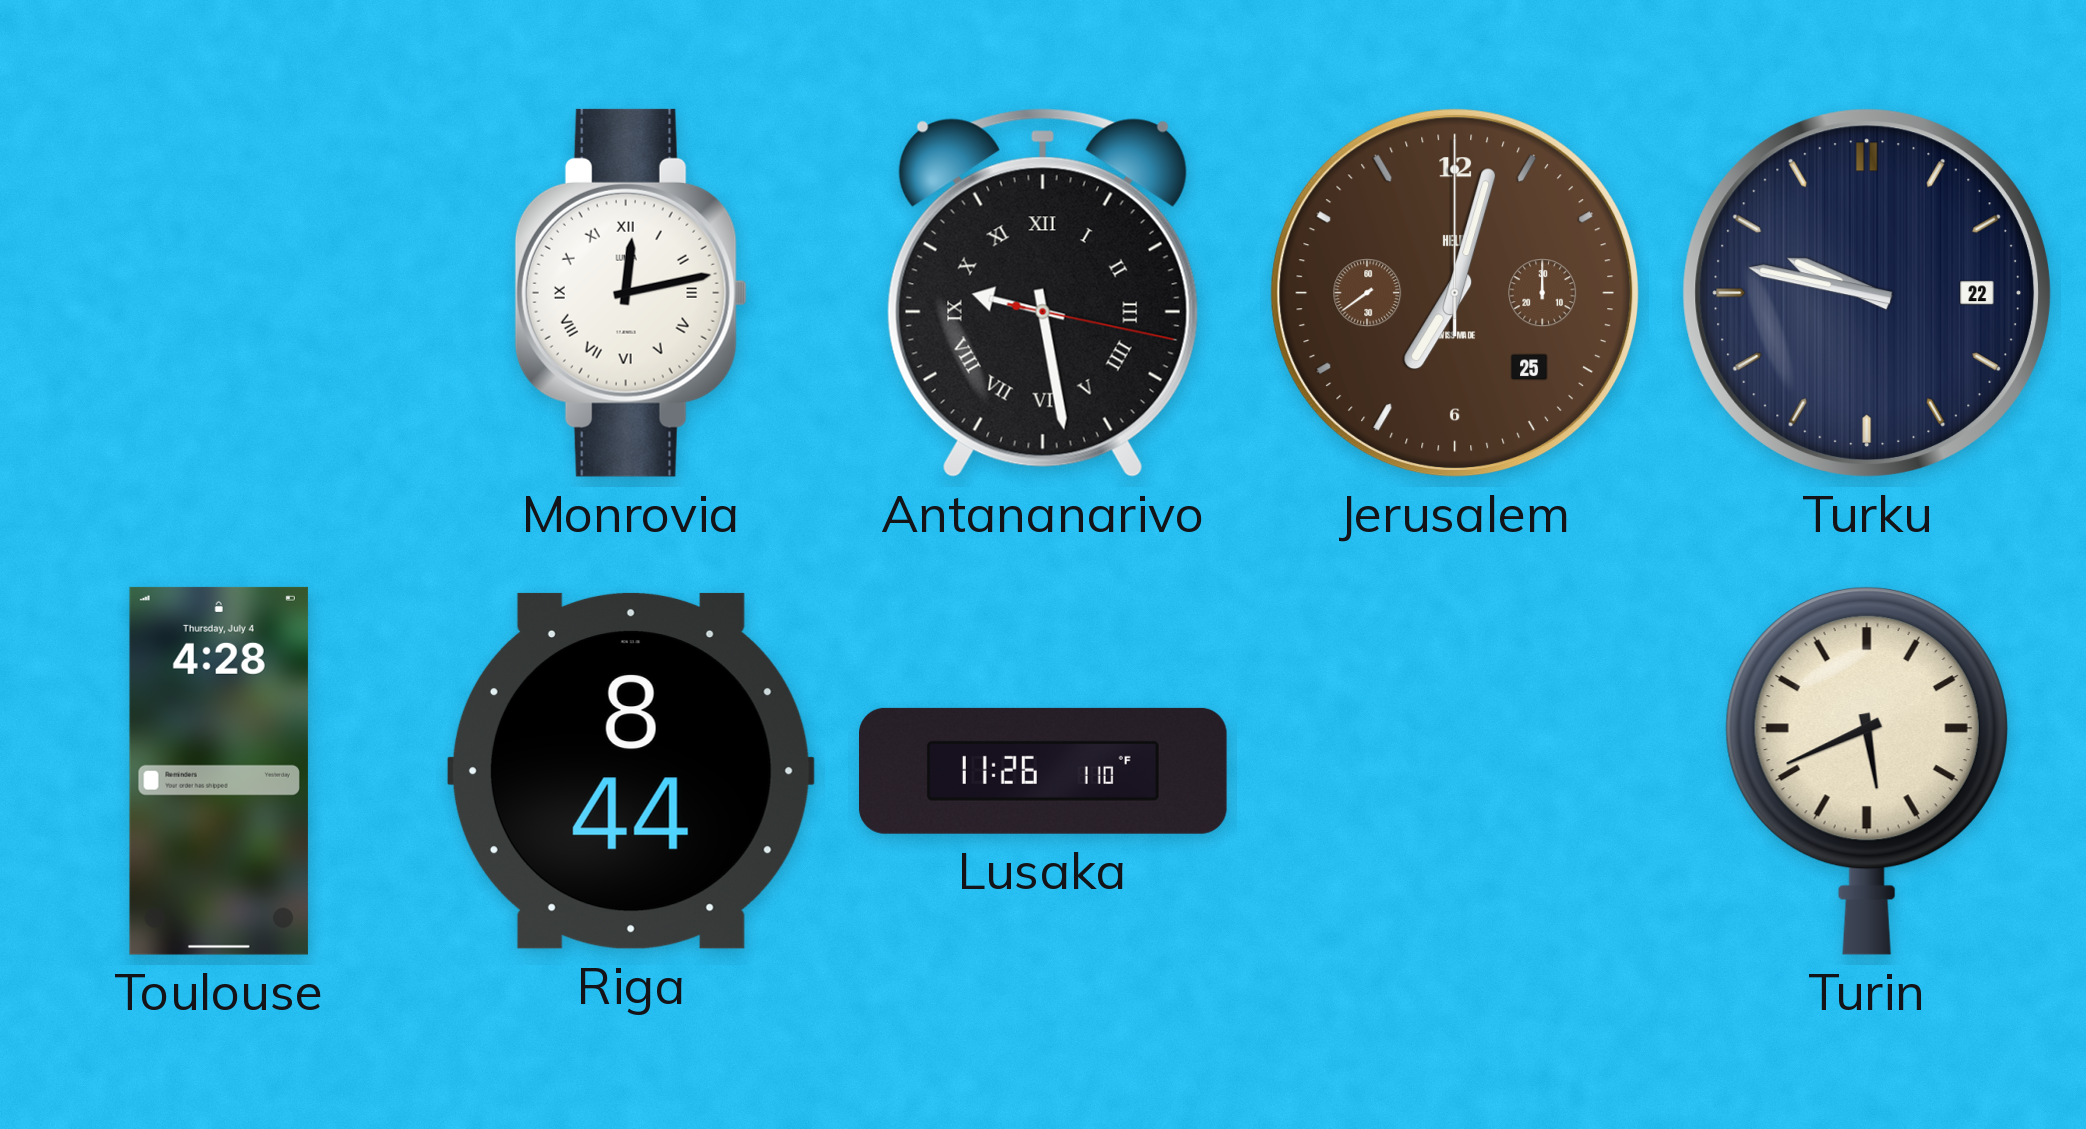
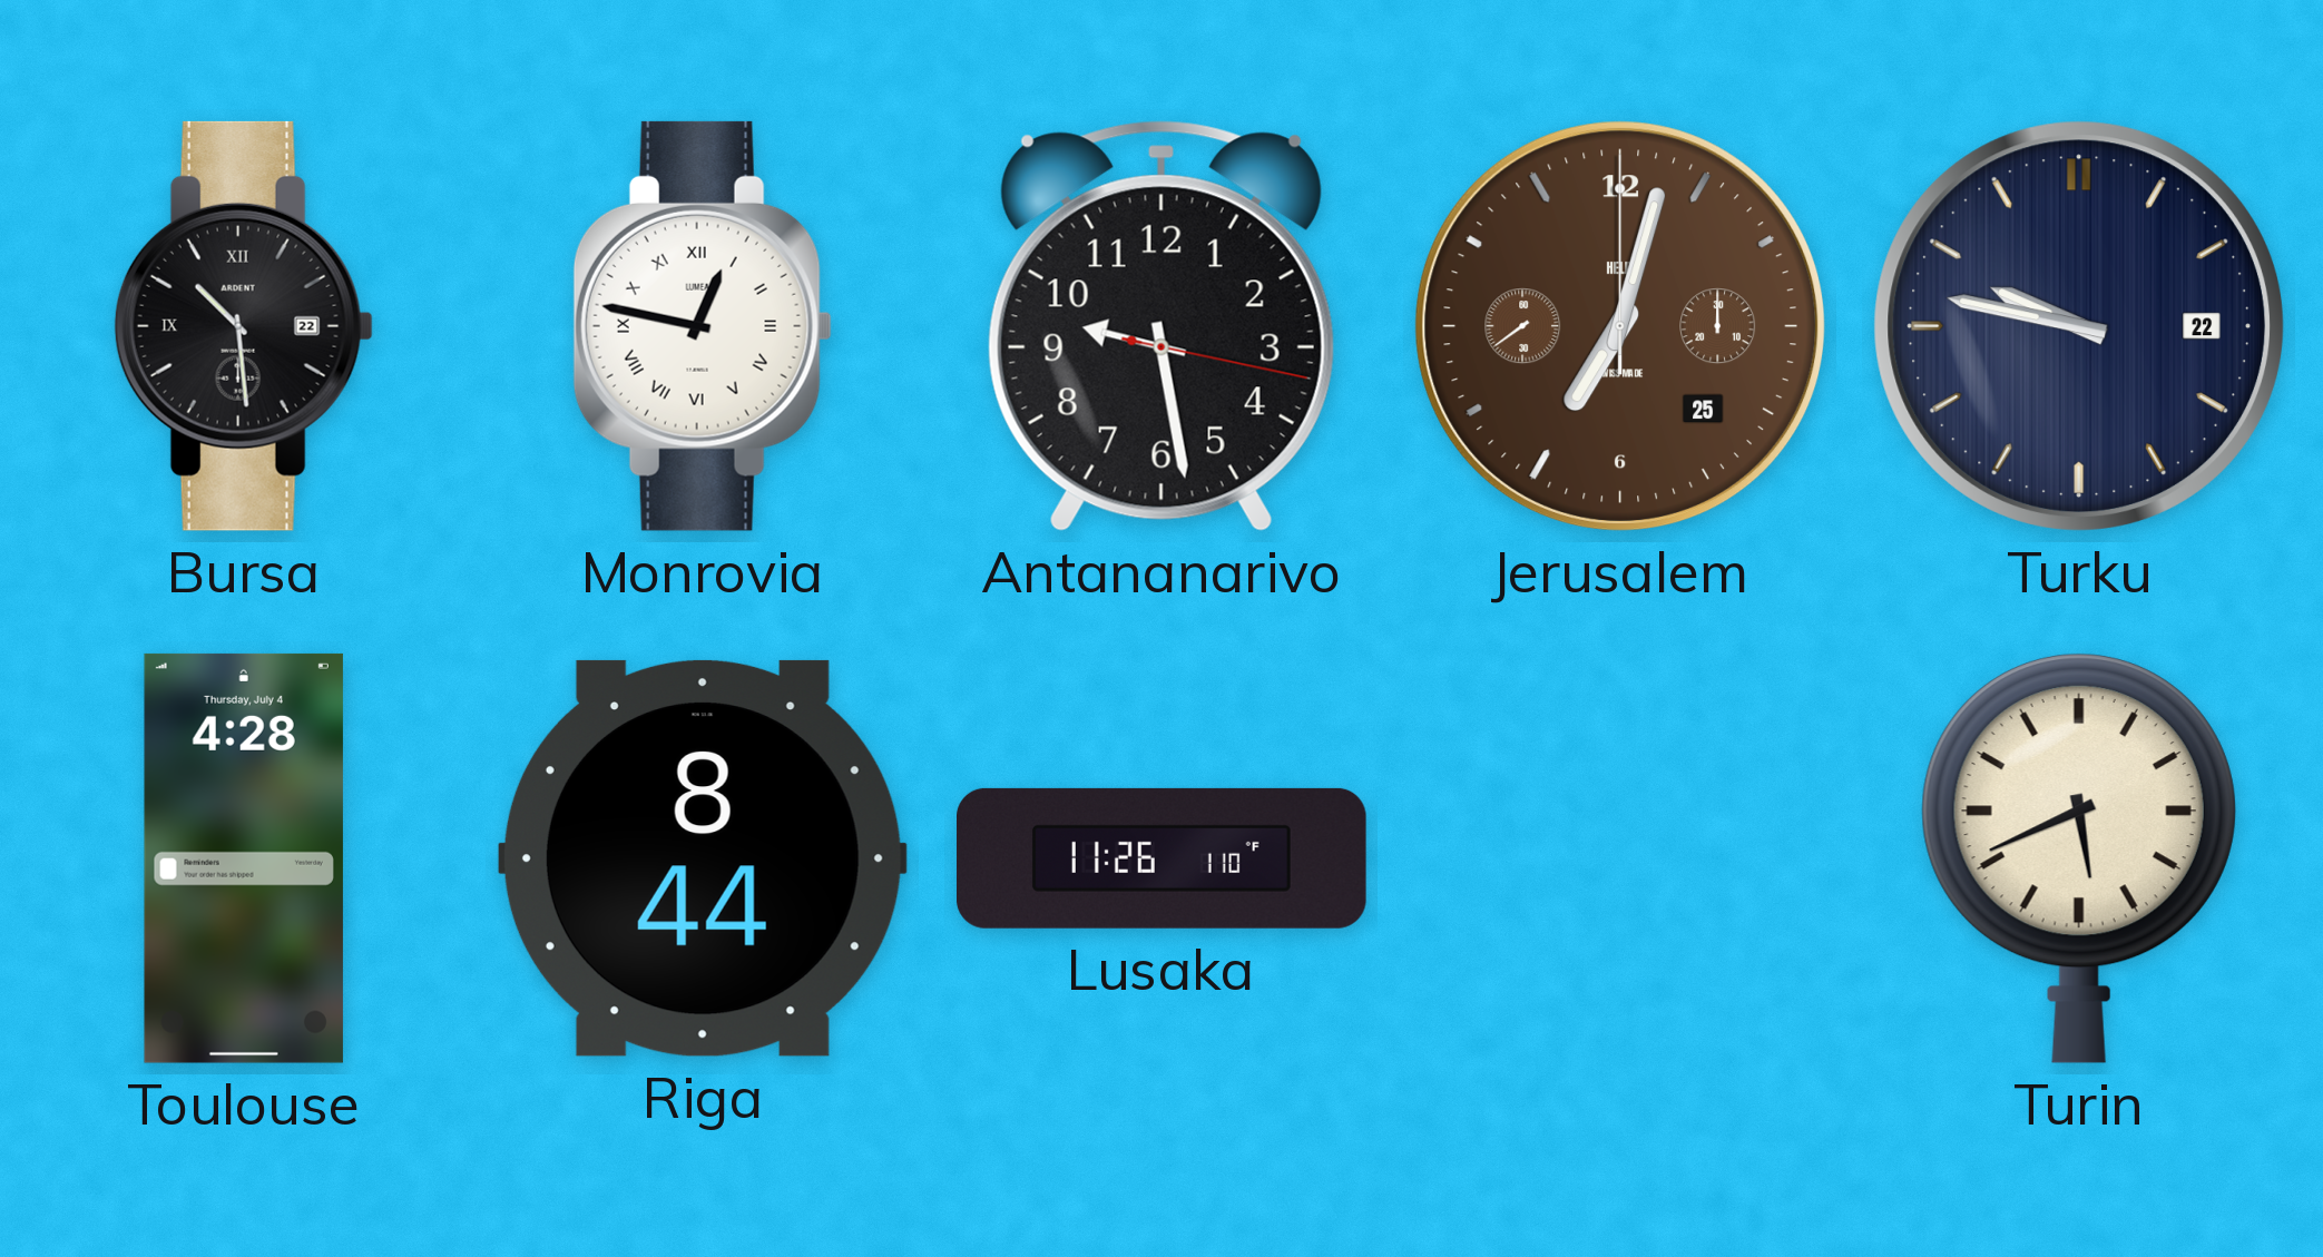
Bursa: none -> 10:29 (244, 326)
Monrovia: 12:13 -> 12:47 (703, 326)
Antananarivo numerals: Roman -> Arabic (1161, 326)
